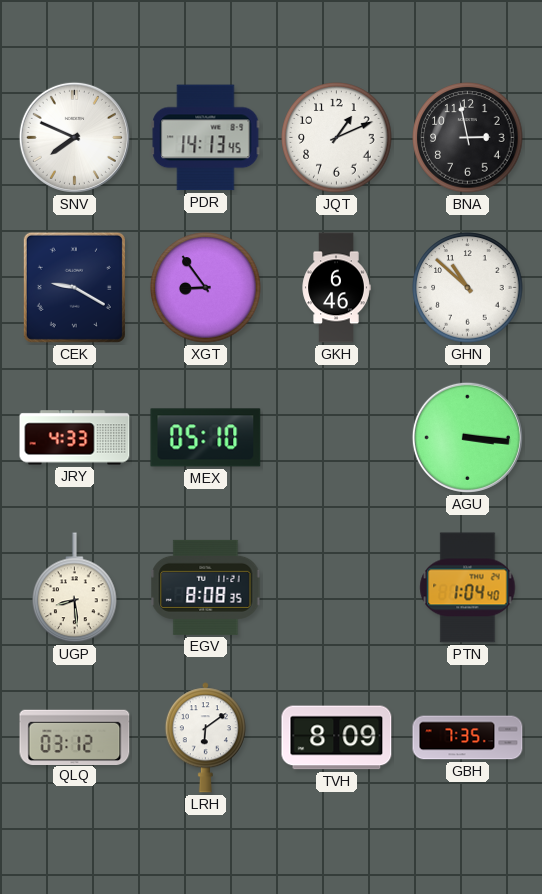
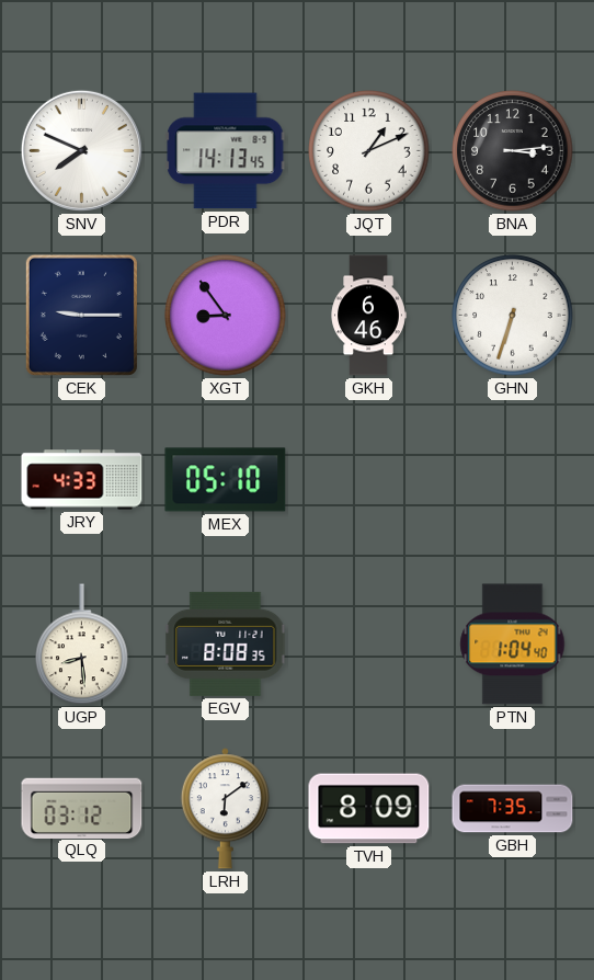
BNA: 2:58 -> 3:14 (513, 151)
CEK: 9:20 -> 9:15 (81, 315)
GHN: 10:52 -> 6:33 (513, 316)
AGU: 3:16 -> none (467, 437)
